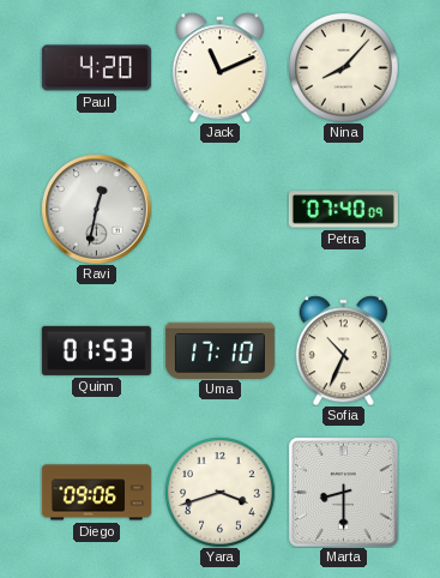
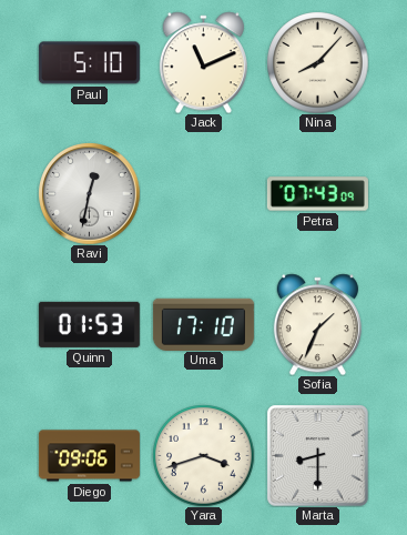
Paul: 4:20 -> 5:10 (89, 63)
Petra: 07:40 -> 07:43 (317, 194)
Sofia: 10:34 -> 1:34 (317, 324)
